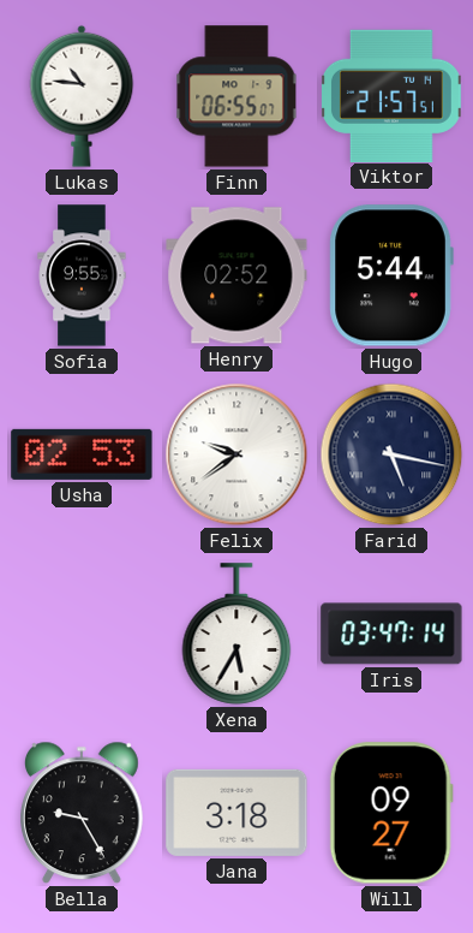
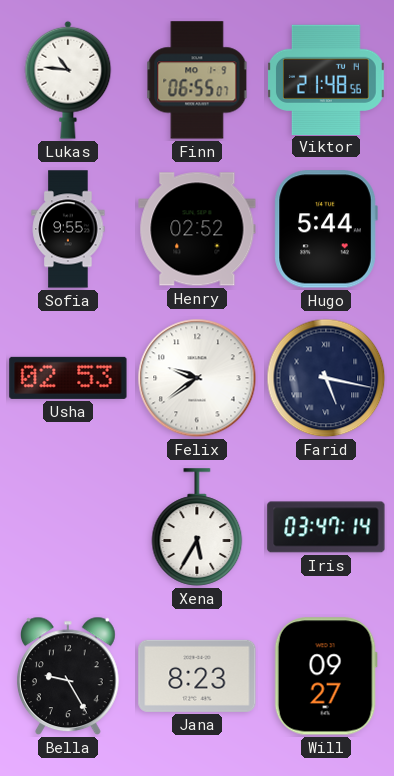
Viktor: 21:57 -> 21:48 (327, 79)
Jana: 3:18 -> 8:23 (197, 676)
